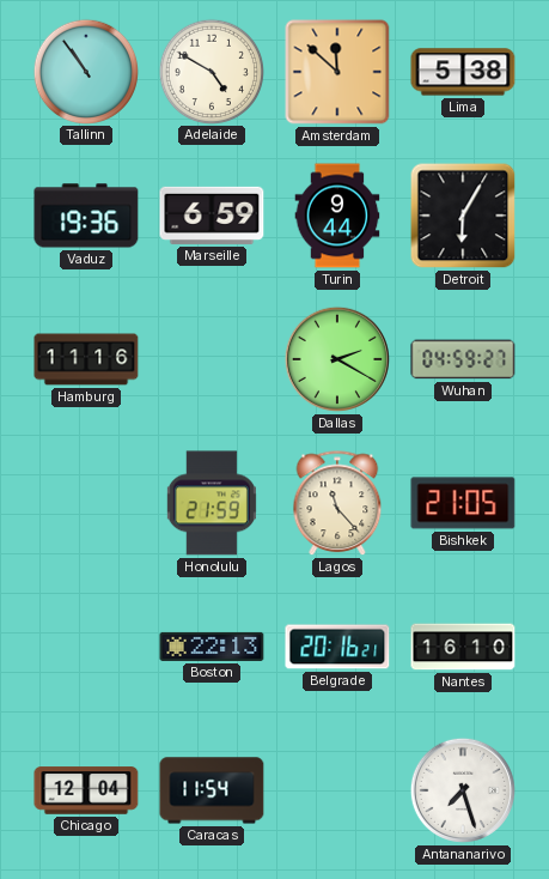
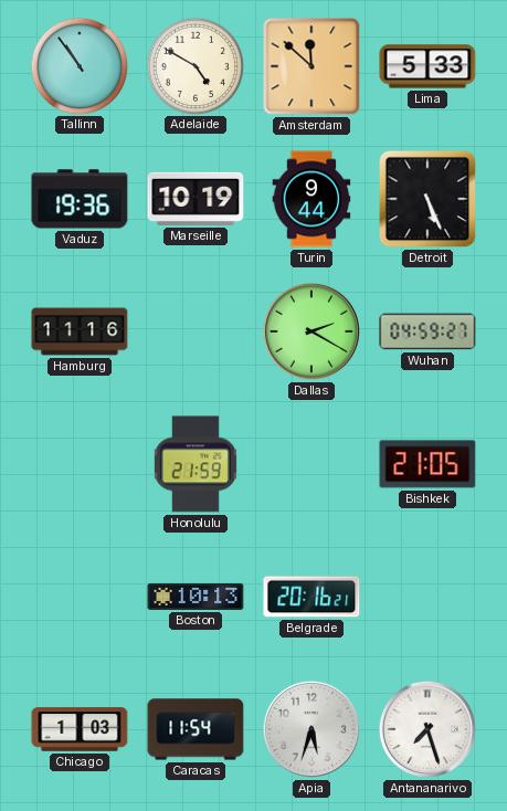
Lima: 5:38 -> 5:33 (427, 66)
Marseille: 6:59 -> 10:19 (196, 199)
Detroit: 6:05 -> 5:26 (427, 199)
Lagos: 11:23 -> none (337, 504)
Boston: 22:13 -> 10:13 (196, 597)
Nantes: 16:10 -> none (463, 647)
Chicago: 12:04 -> 1:03 (80, 729)
Apia: none -> 5:33 (311, 729)
